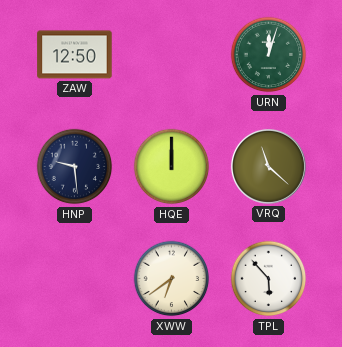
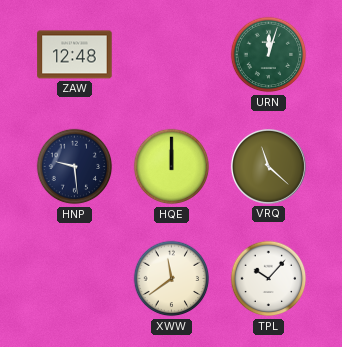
ZAW: 12:50 -> 12:48 (75, 55)
XWW: 6:39 -> 11:39 (172, 279)
TPL: 5:53 -> 10:07 (269, 279)
